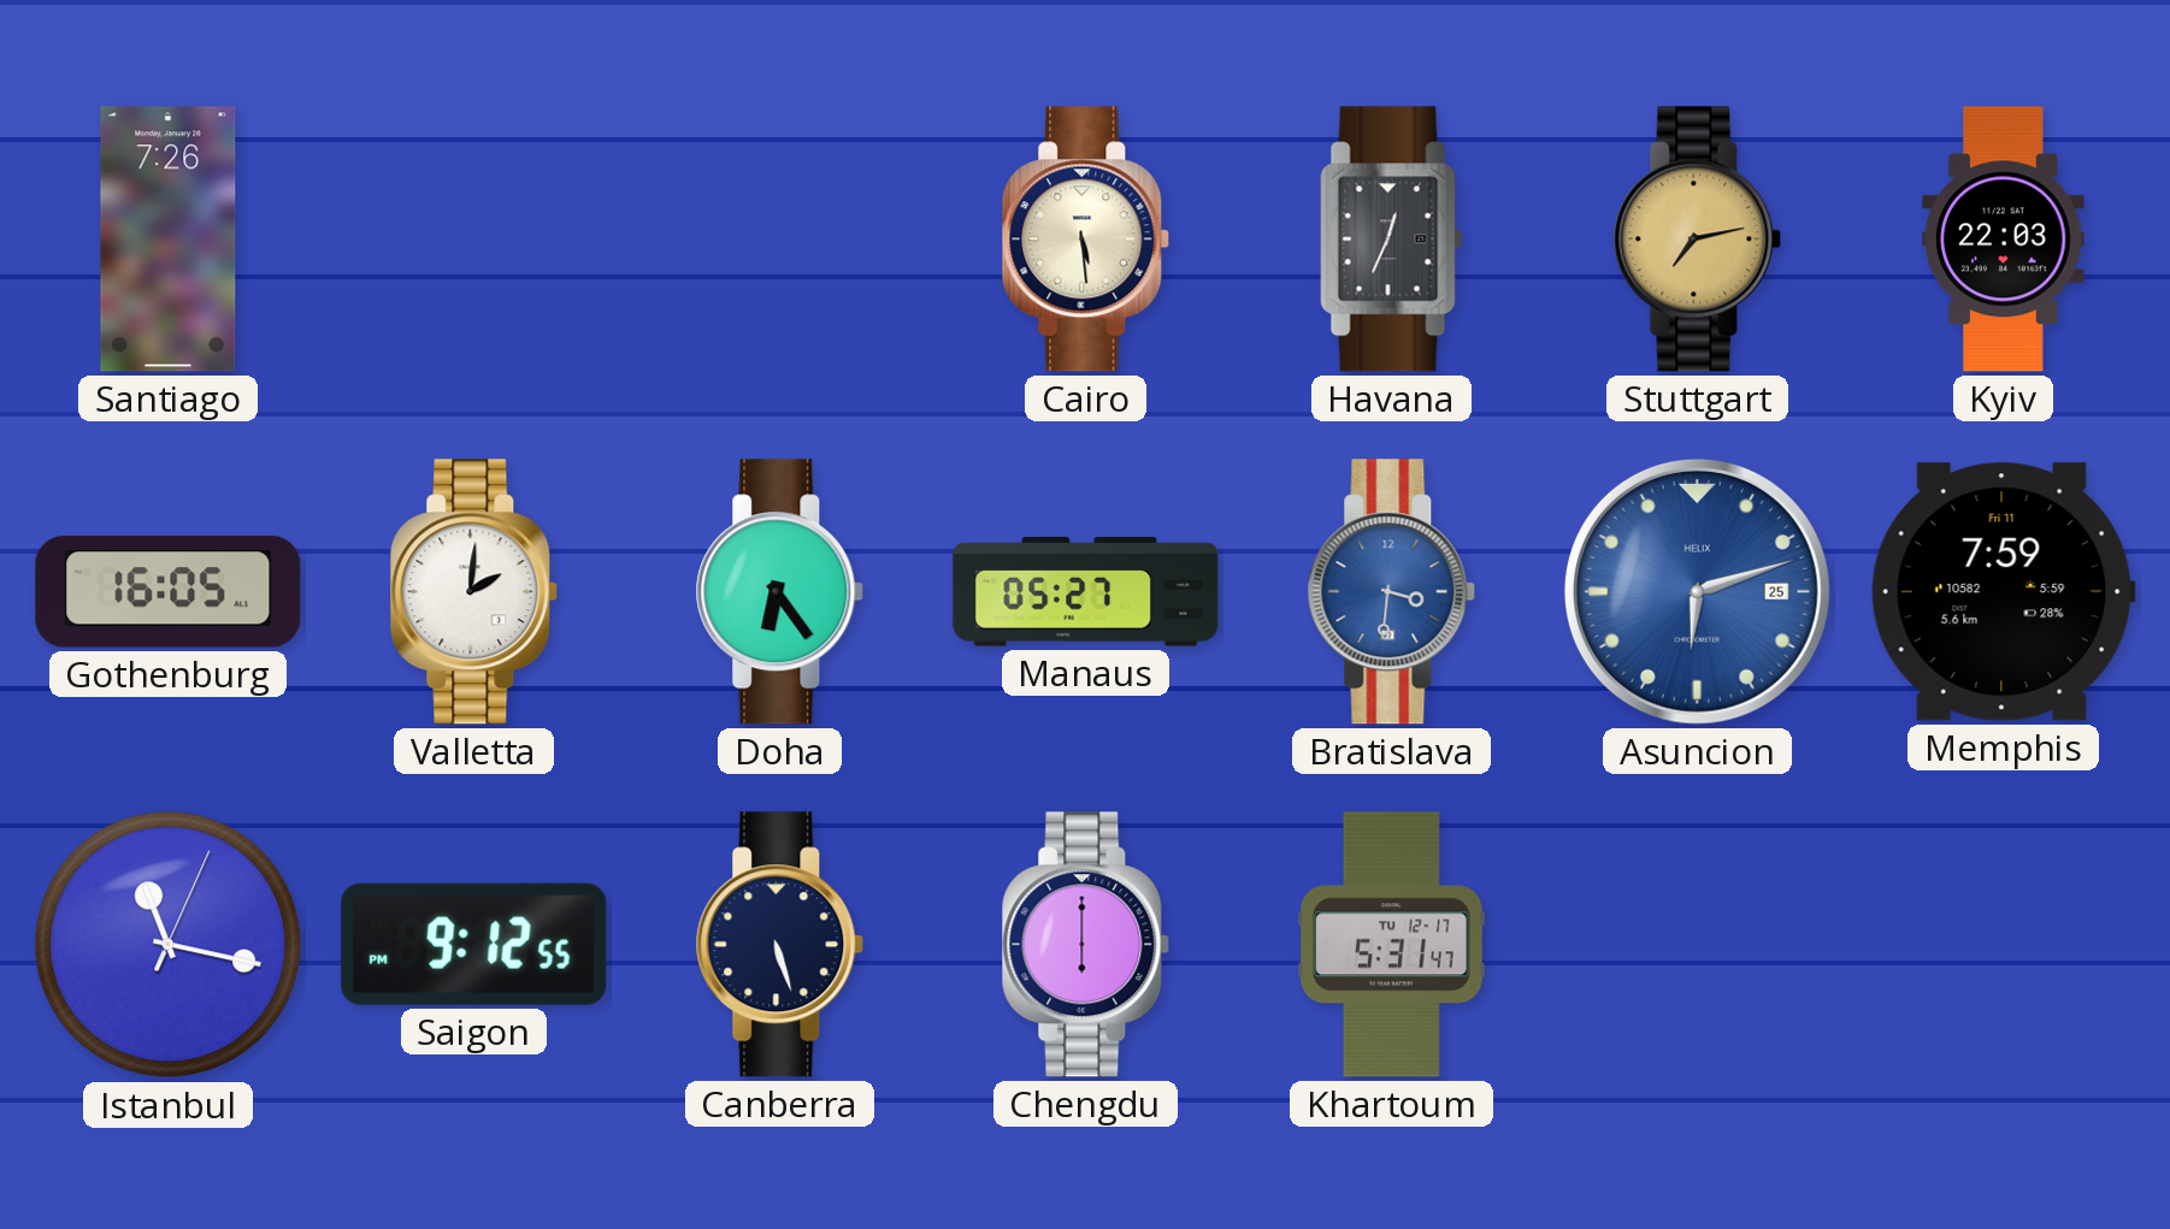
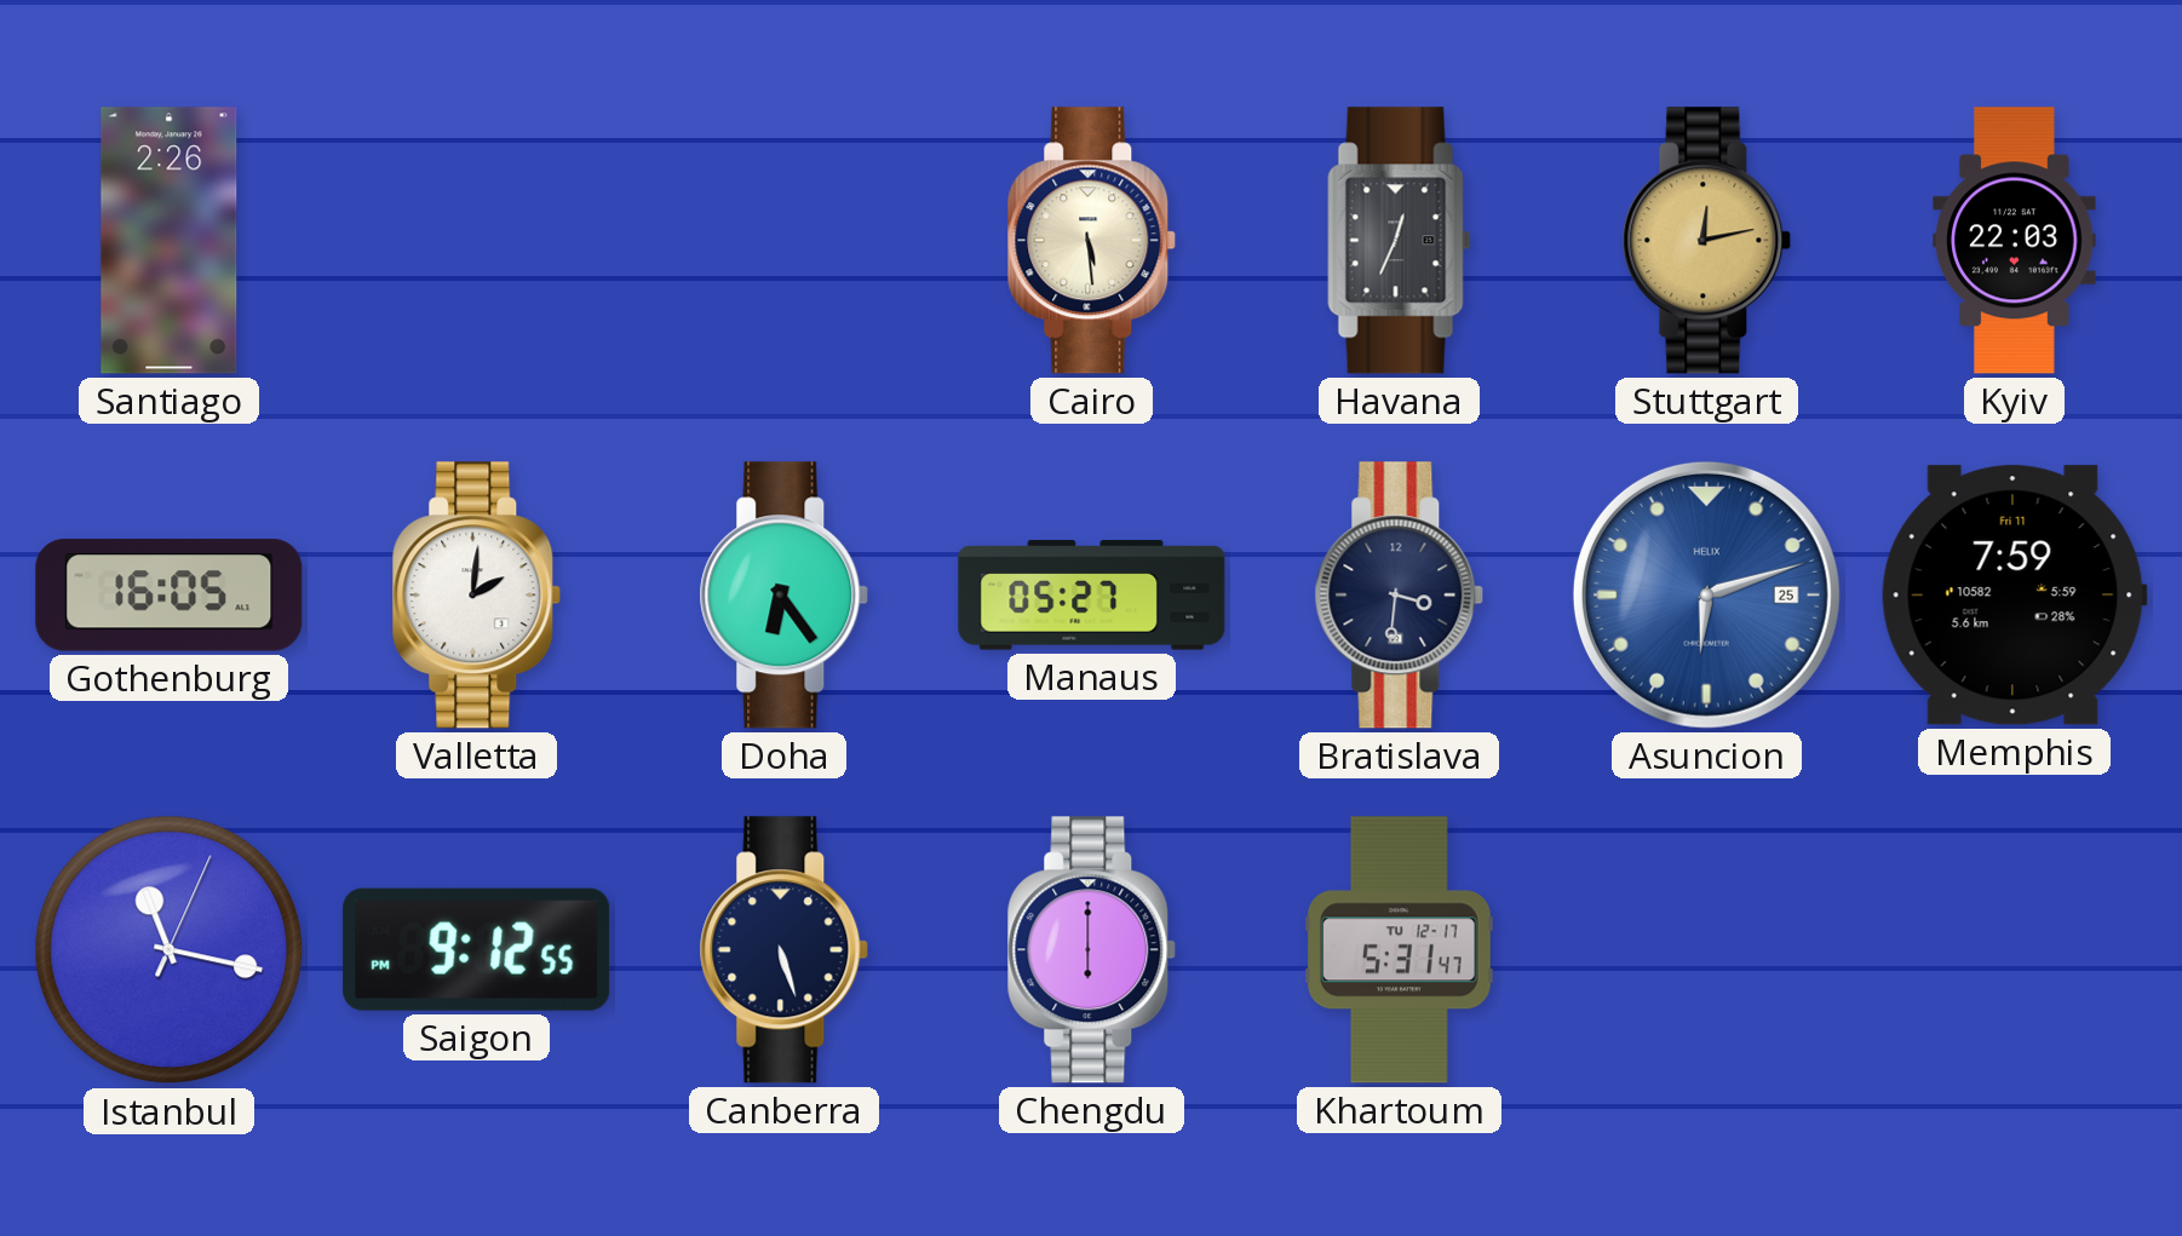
Santiago: 7:26 -> 2:26 (170, 241)
Stuttgart: 7:13 -> 12:13 (1707, 241)
Bratislava dial: blue -> navy (1400, 596)
